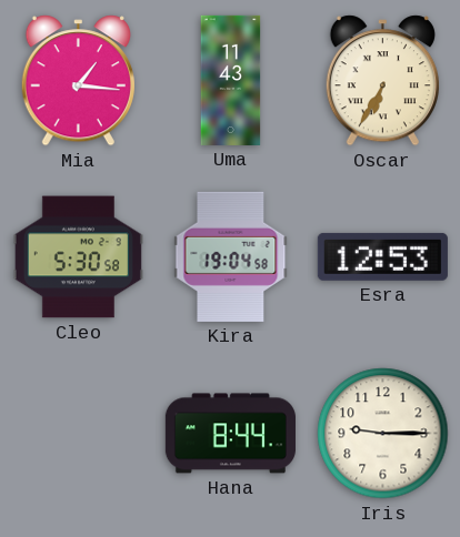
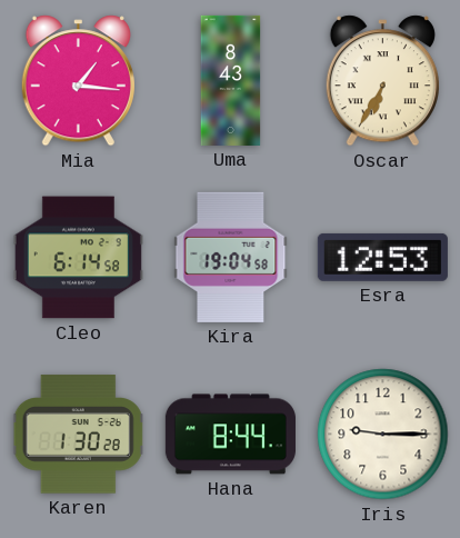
Uma: 11:43 -> 8:43 (231, 80)
Cleo: 5:30 -> 6:14 (78, 258)
Karen: none -> 1:30 (79, 435)
